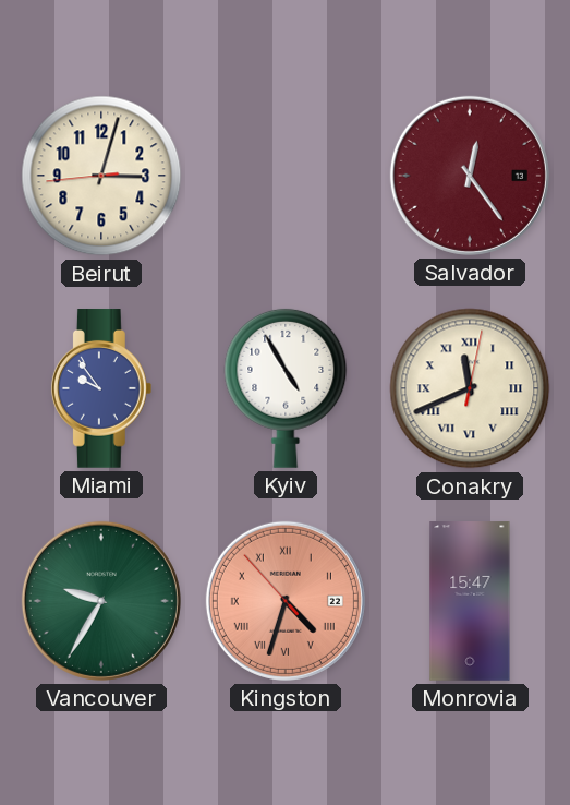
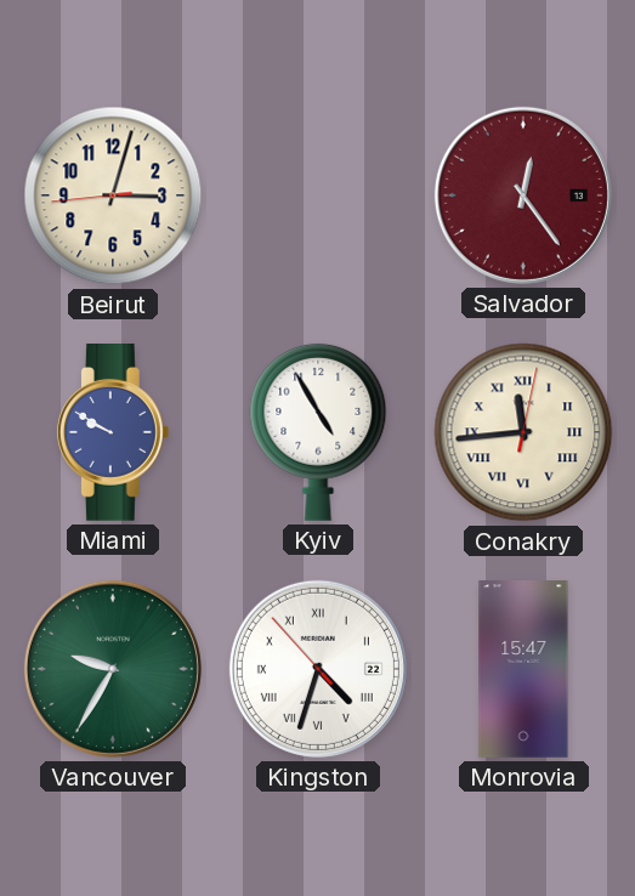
Miami: 9:54 -> 9:50 (113, 433)
Conakry: 11:41 -> 11:44 (523, 432)
Kingston dial: salmon -> white (318, 669)
